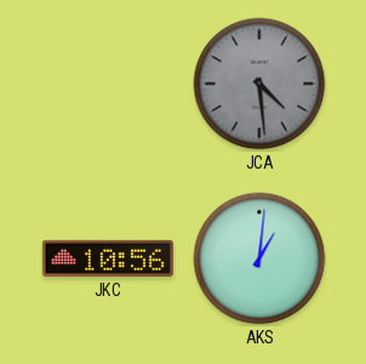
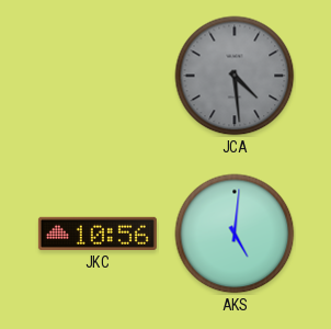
AKS: 1:01 -> 5:01 (235, 234)
